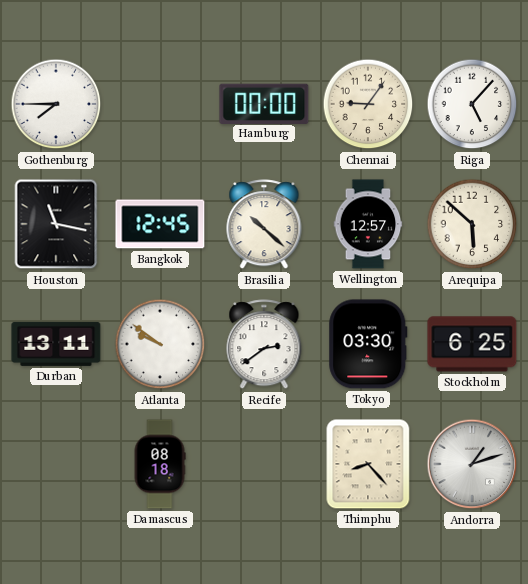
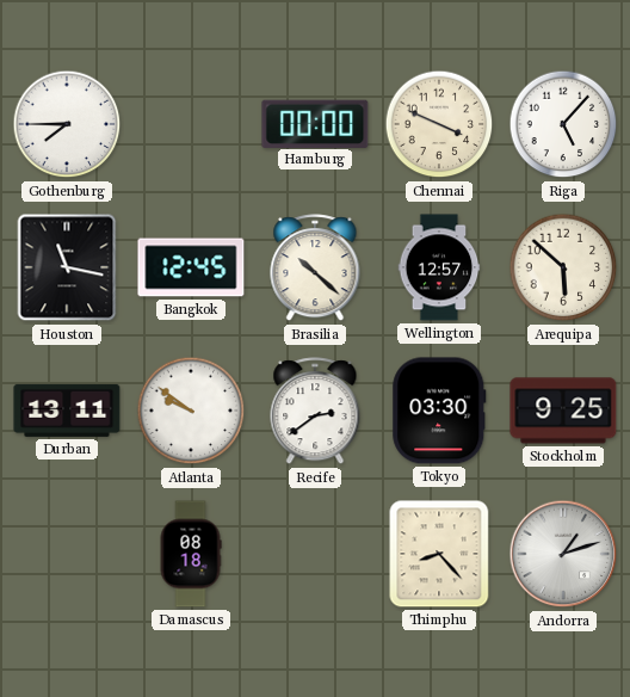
Chennai: 9:06 -> 3:49 (439, 124)
Stockholm: 6:25 -> 9:25 (563, 411)
